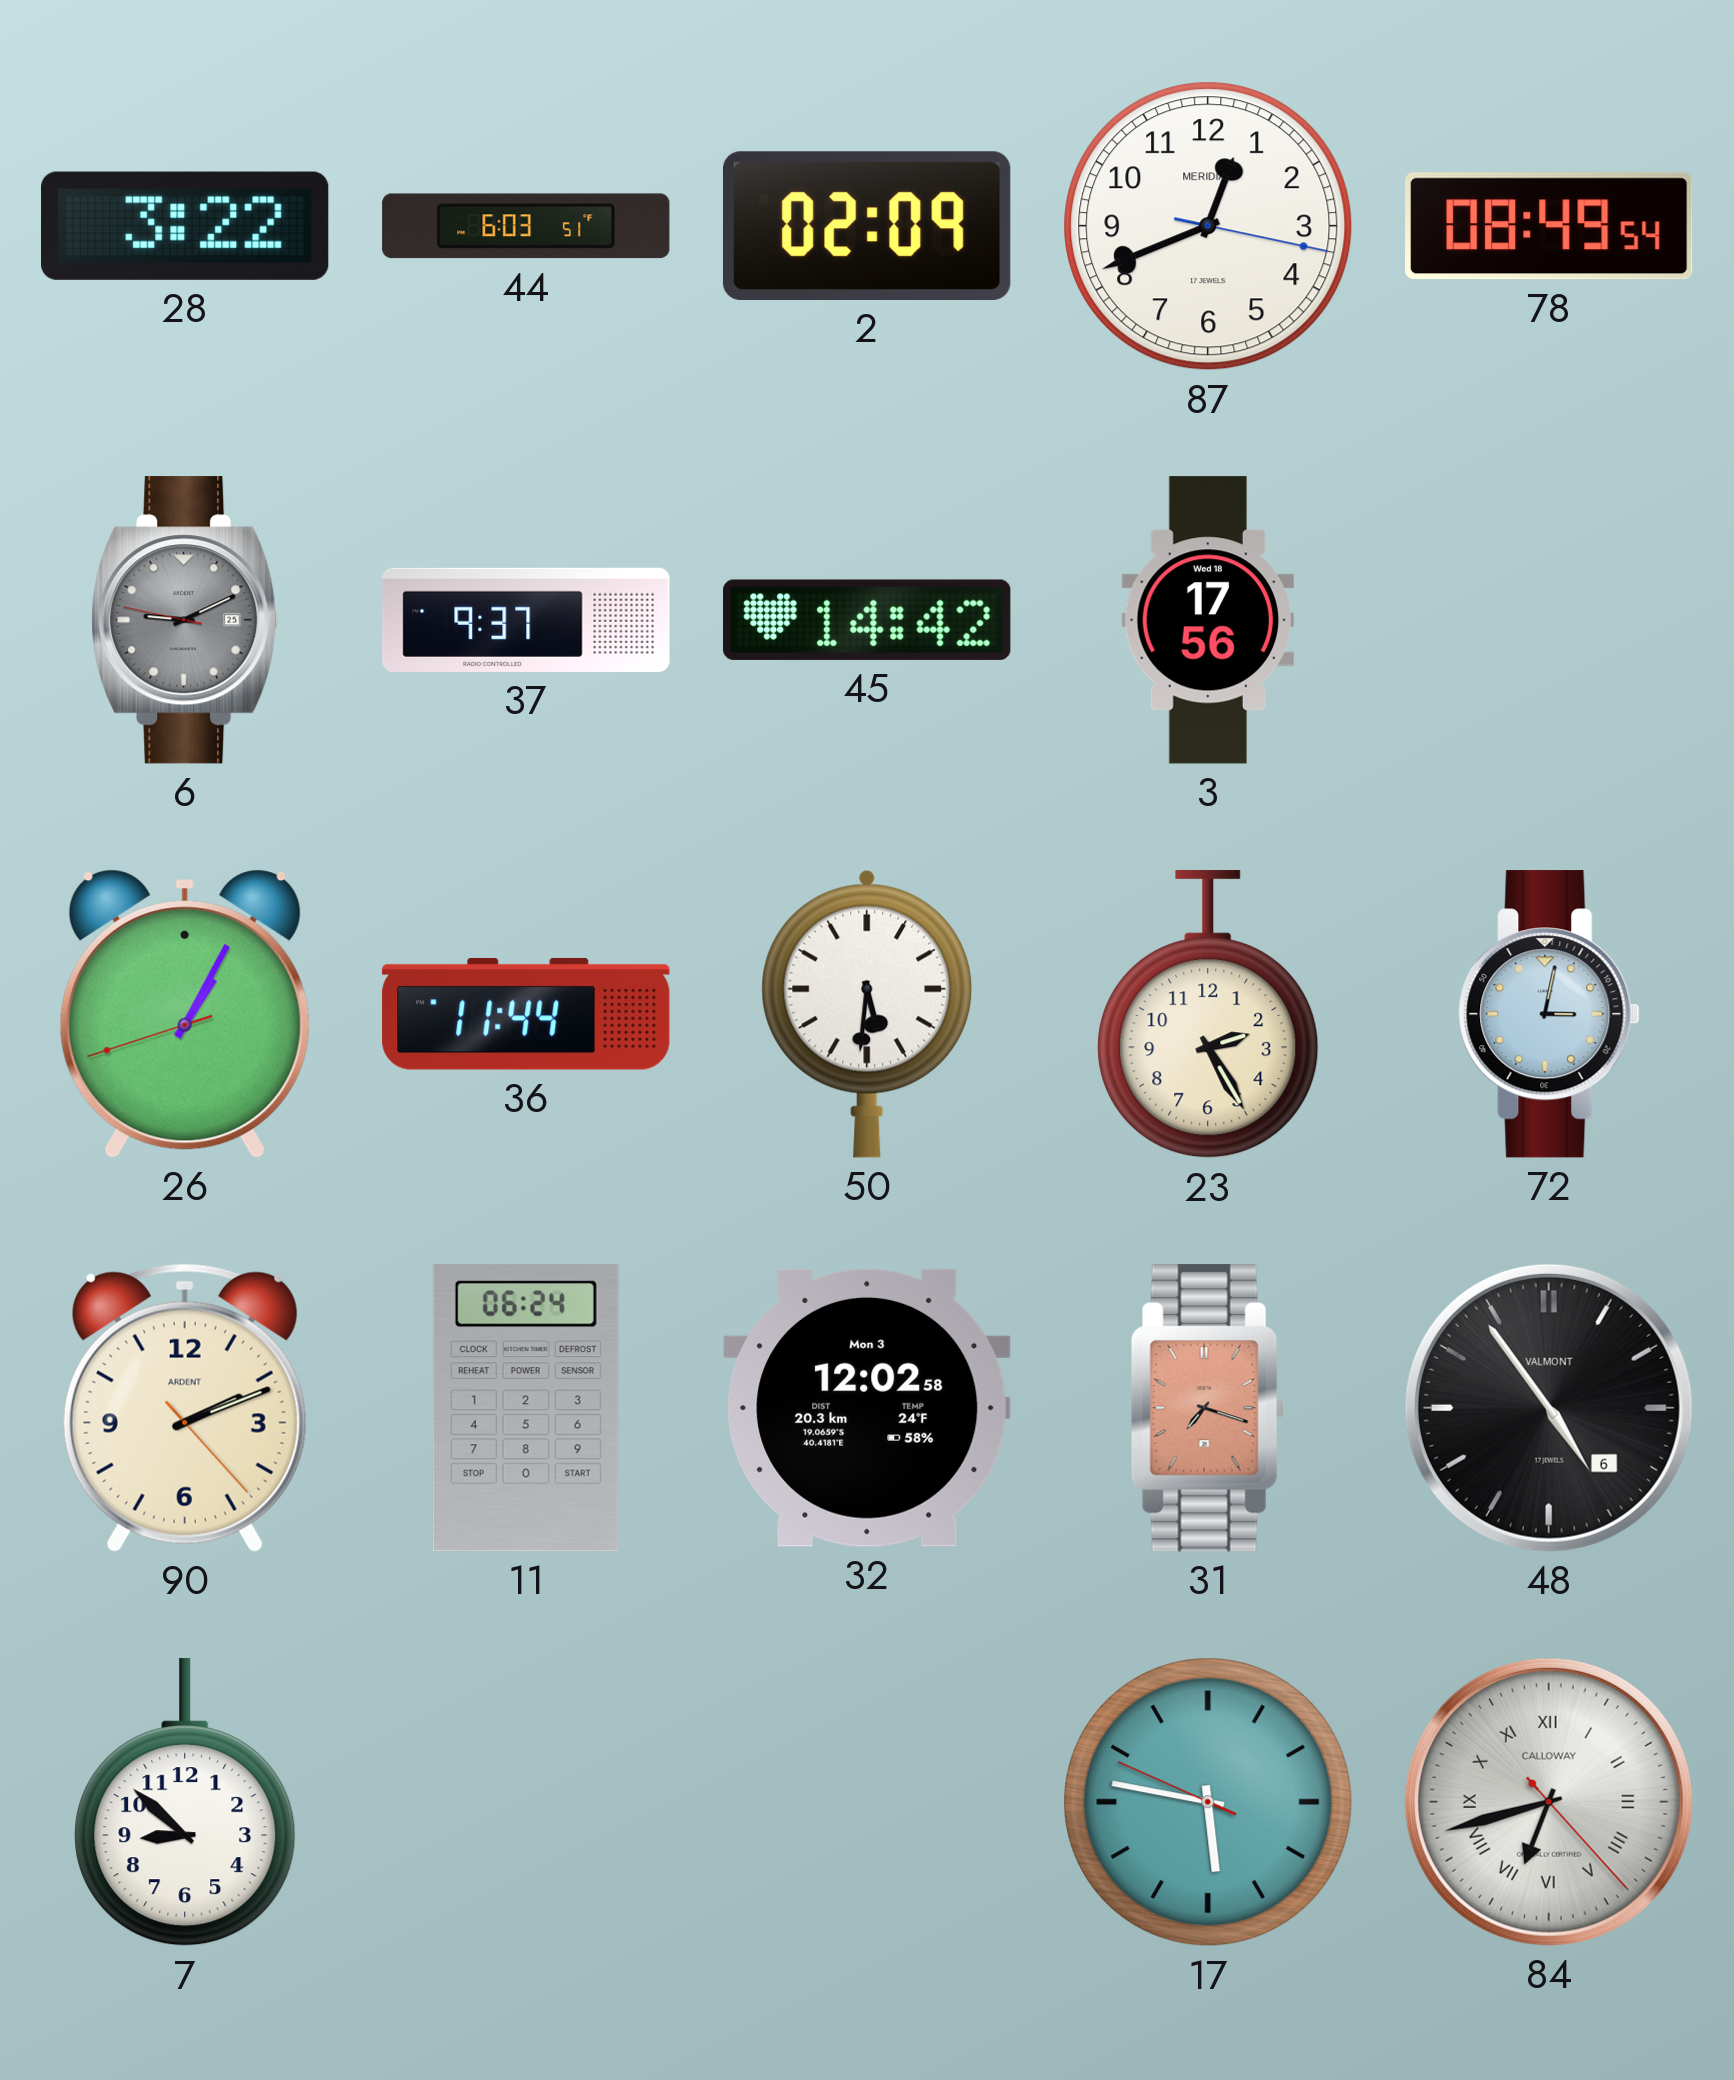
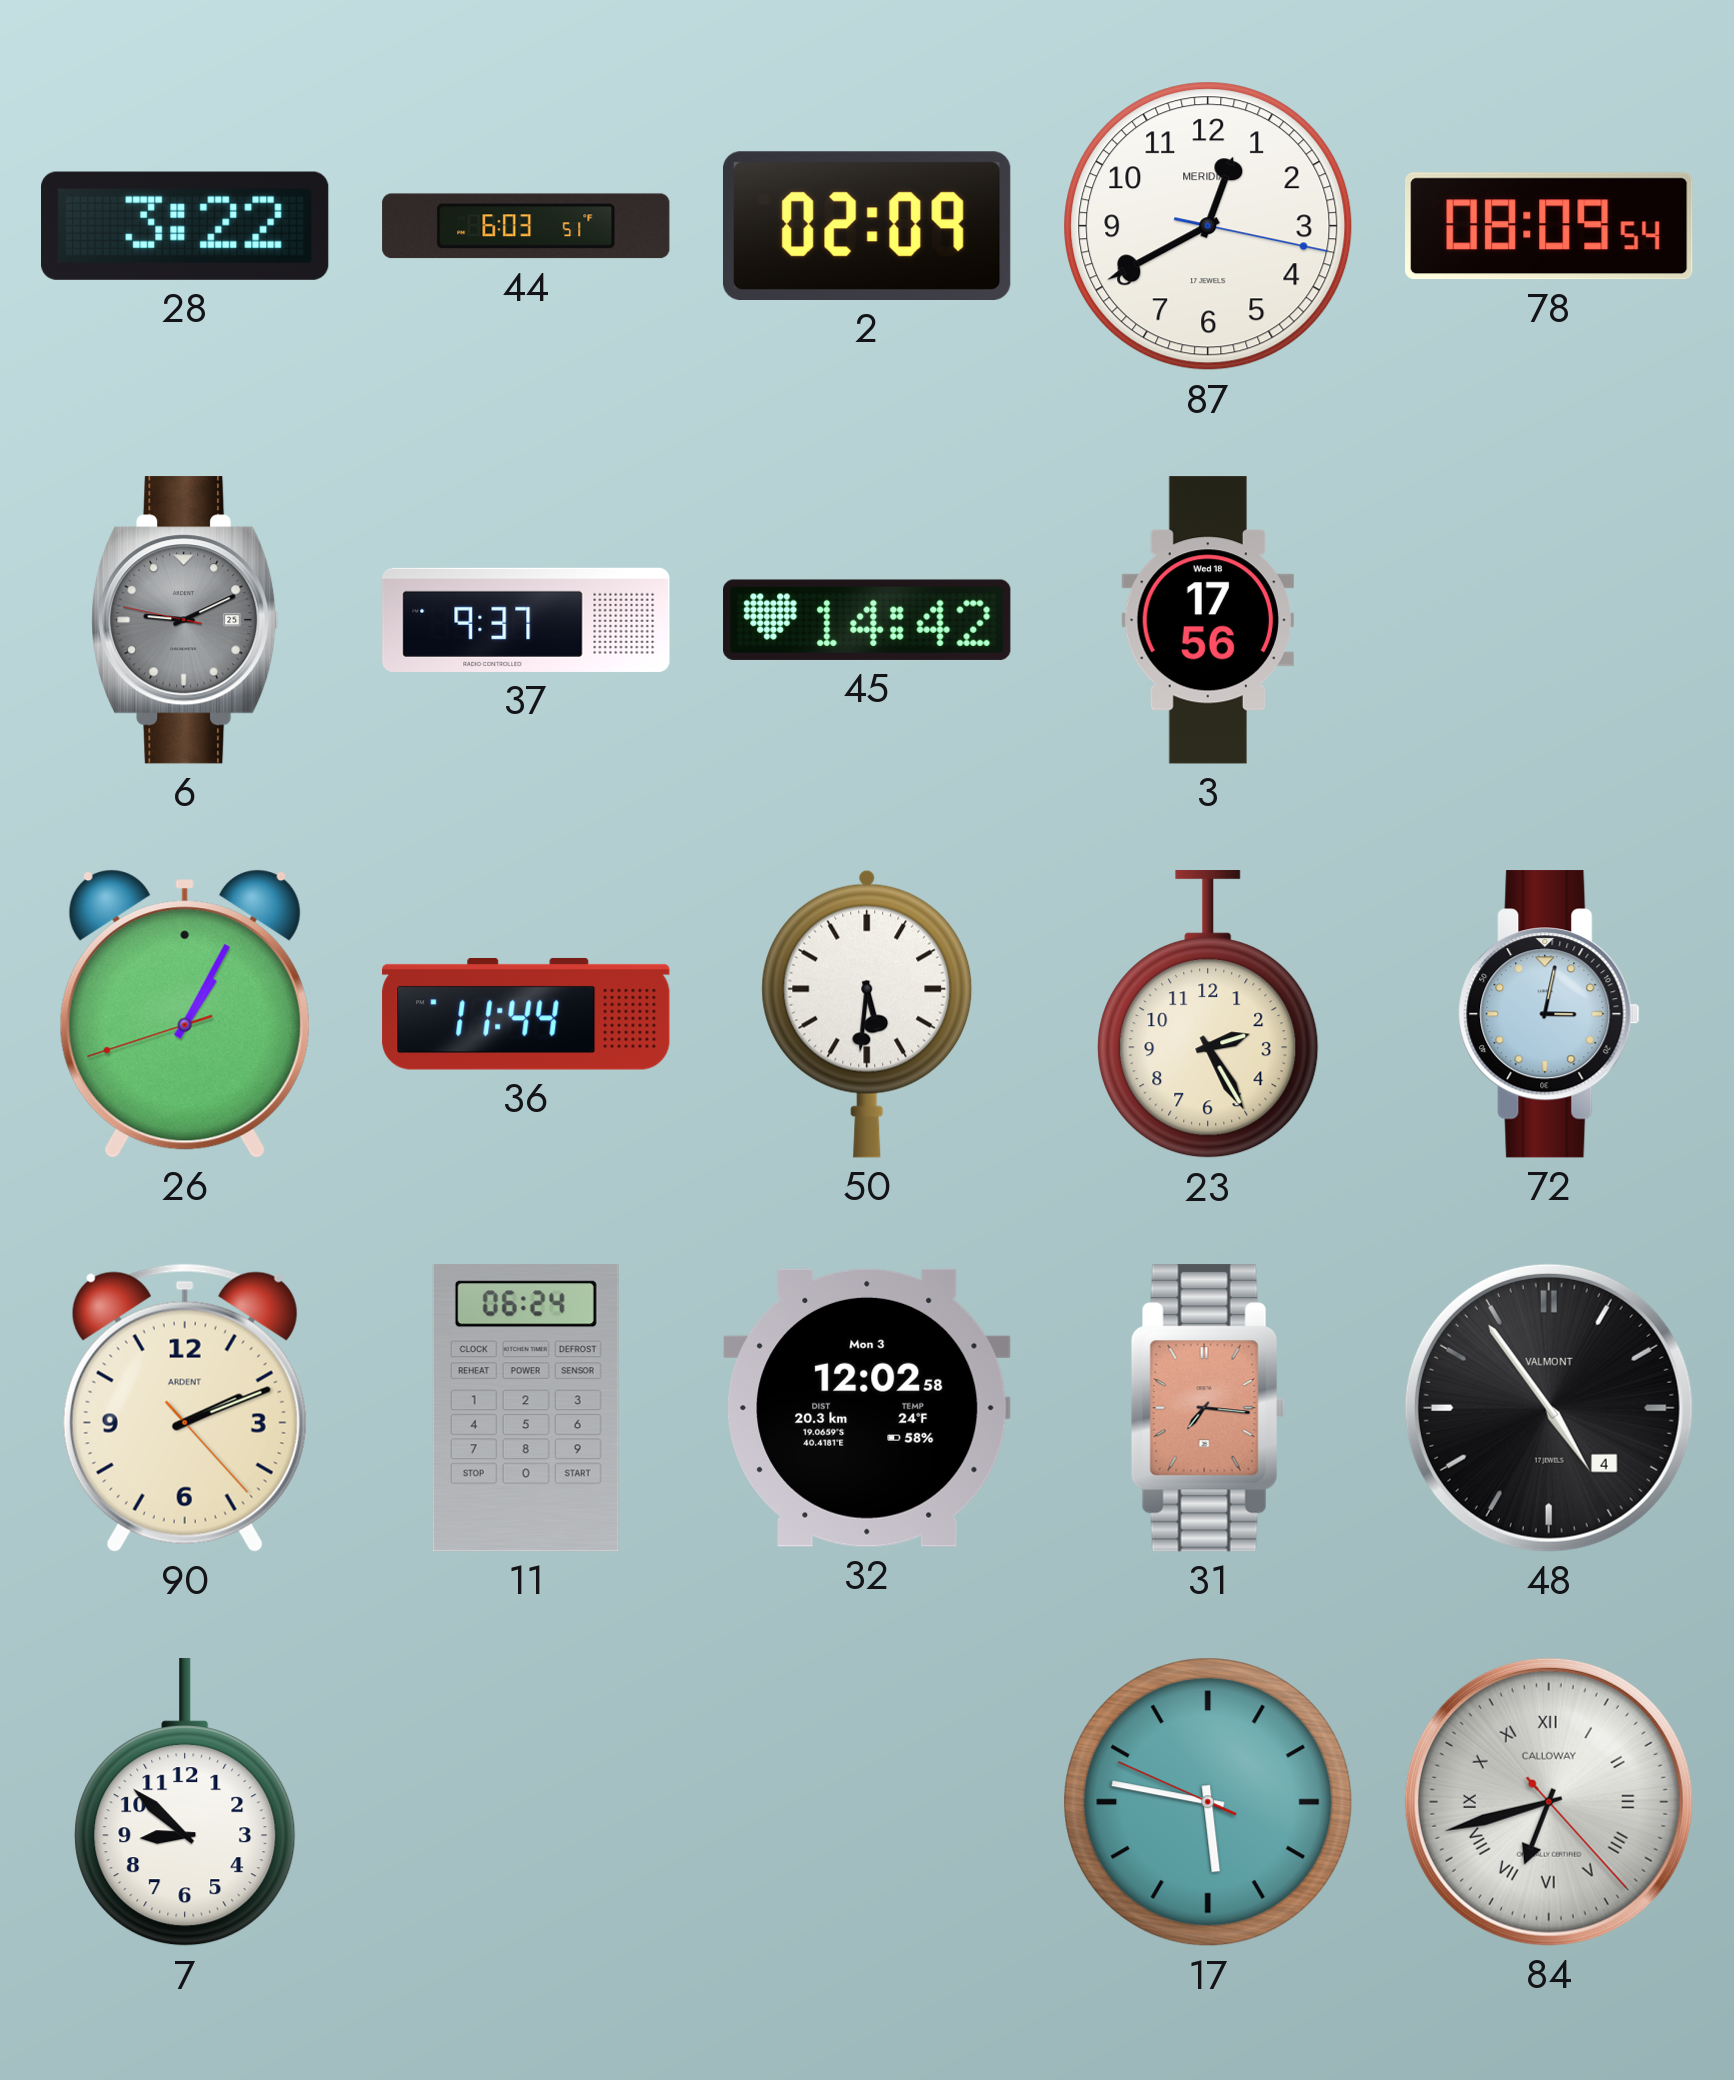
87: 12:41 -> 12:40 (1208, 226)
78: 08:49 -> 08:09 (1549, 226)
31: 7:18 -> 7:16 (1208, 1408)
48 date: 6 -> 4 (1549, 1408)
